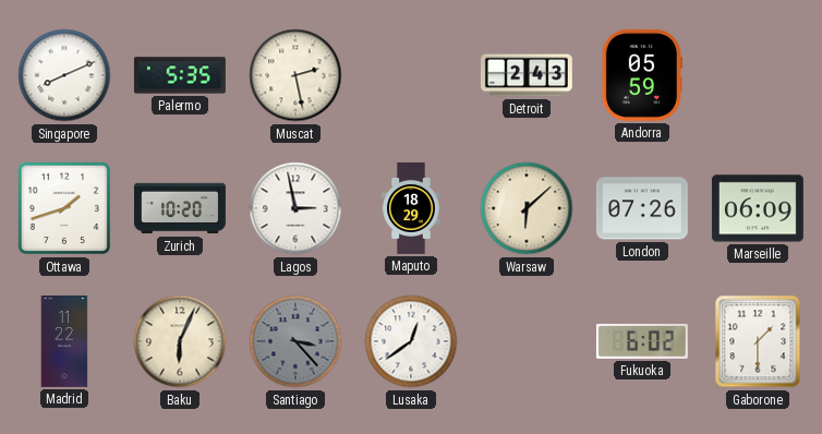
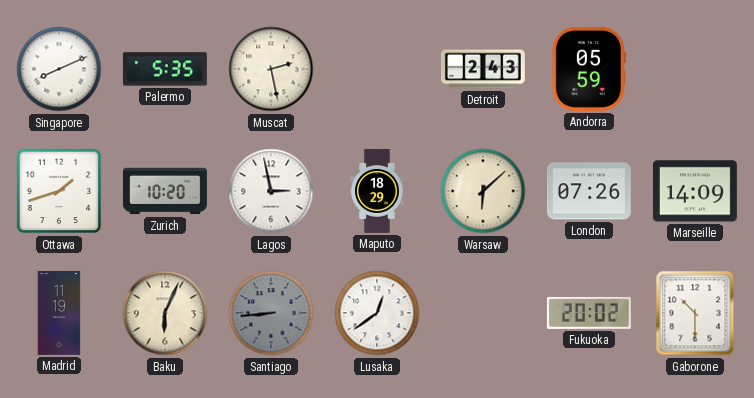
Marseille: 06:09 -> 14:09 (695, 191)
Madrid: 11:22 -> 11:19 (59, 313)
Santiago: 3:23 -> 8:44 (271, 313)
Fukuoka: 6:02 -> 20:02 (589, 313)
Gaborone: 1:30 -> 10:30 (695, 313)
